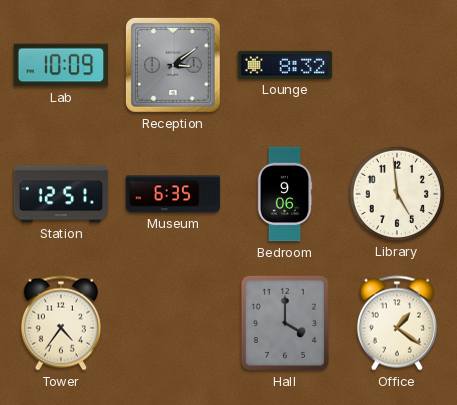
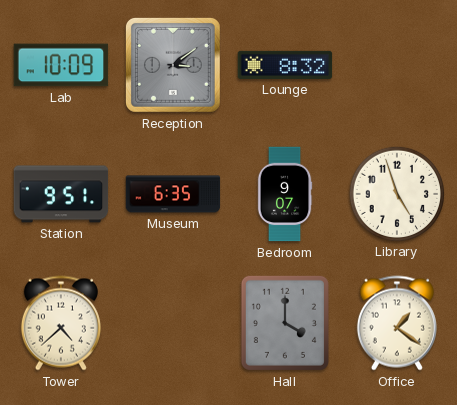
Station: 12:51 -> 9:51 (61, 194)
Bedroom: 9:06 -> 9:07 (285, 194)
Library: 4:59 -> 4:57 (396, 193)
Tower: 4:36 -> 4:38 (61, 323)
